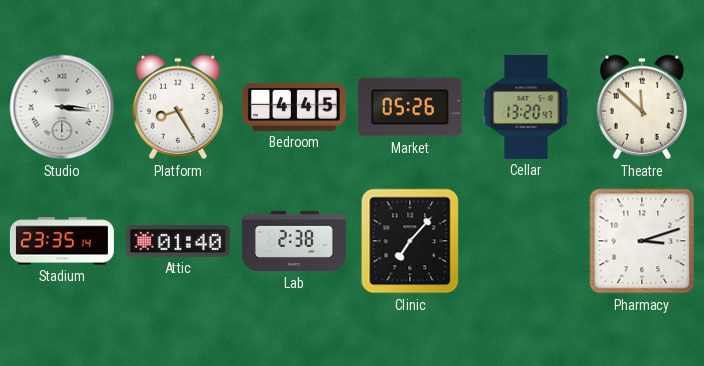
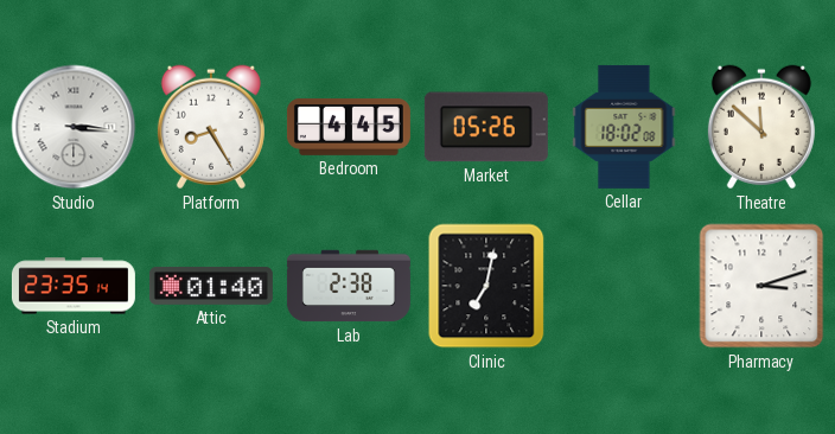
Cellar: 13:20 -> 18:02 (624, 127)
Clinic: 7:07 -> 7:02 (486, 286)
